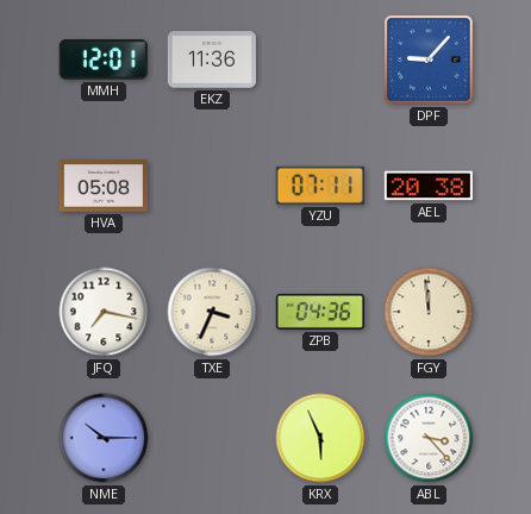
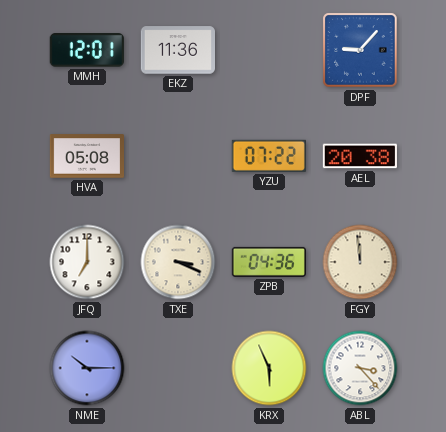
YZU: 07:11 -> 07:22 (269, 156)
JFQ: 7:17 -> 7:00 (87, 262)
TXE: 3:34 -> 3:19 (178, 262)
